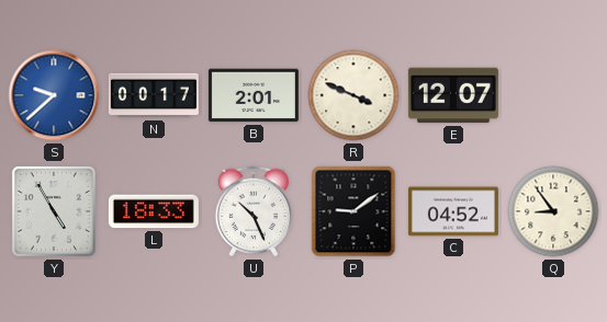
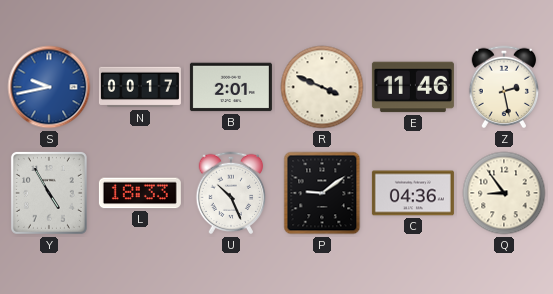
S: 9:38 -> 9:43 (49, 87)
E: 12:07 -> 11:46 (413, 87)
Z: none -> 2:28 (504, 87)
C: 04:52 -> 04:36 (413, 193)
